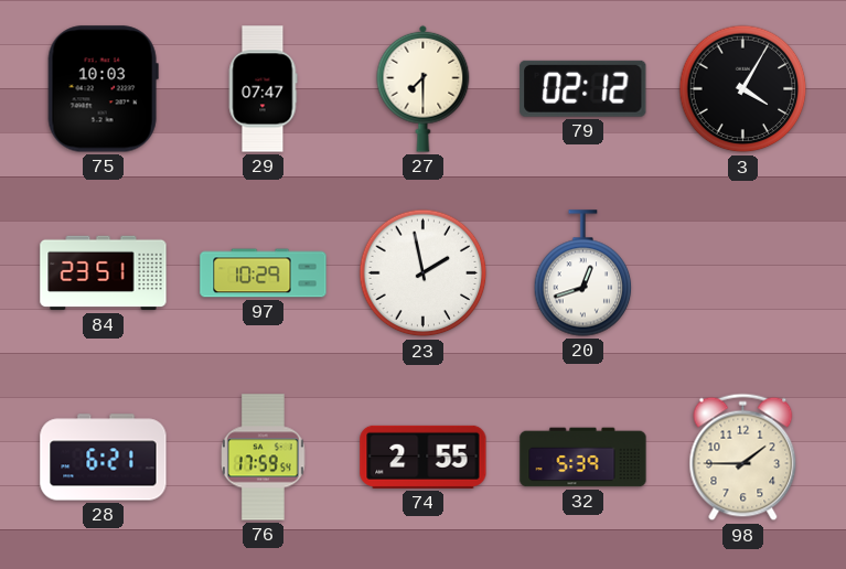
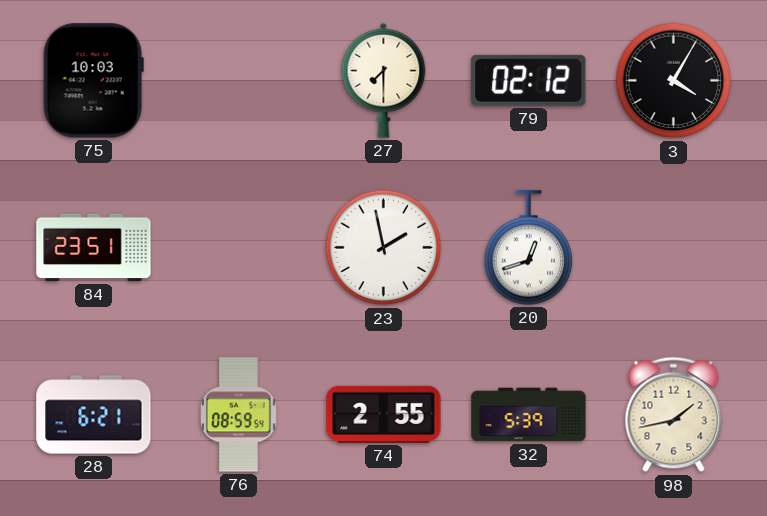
29: 07:47 -> none (263, 89)
97: 10:29 -> none (264, 273)
76: 17:59 -> 08:59 (239, 415)
98: 1:45 -> 1:43 (674, 415)
